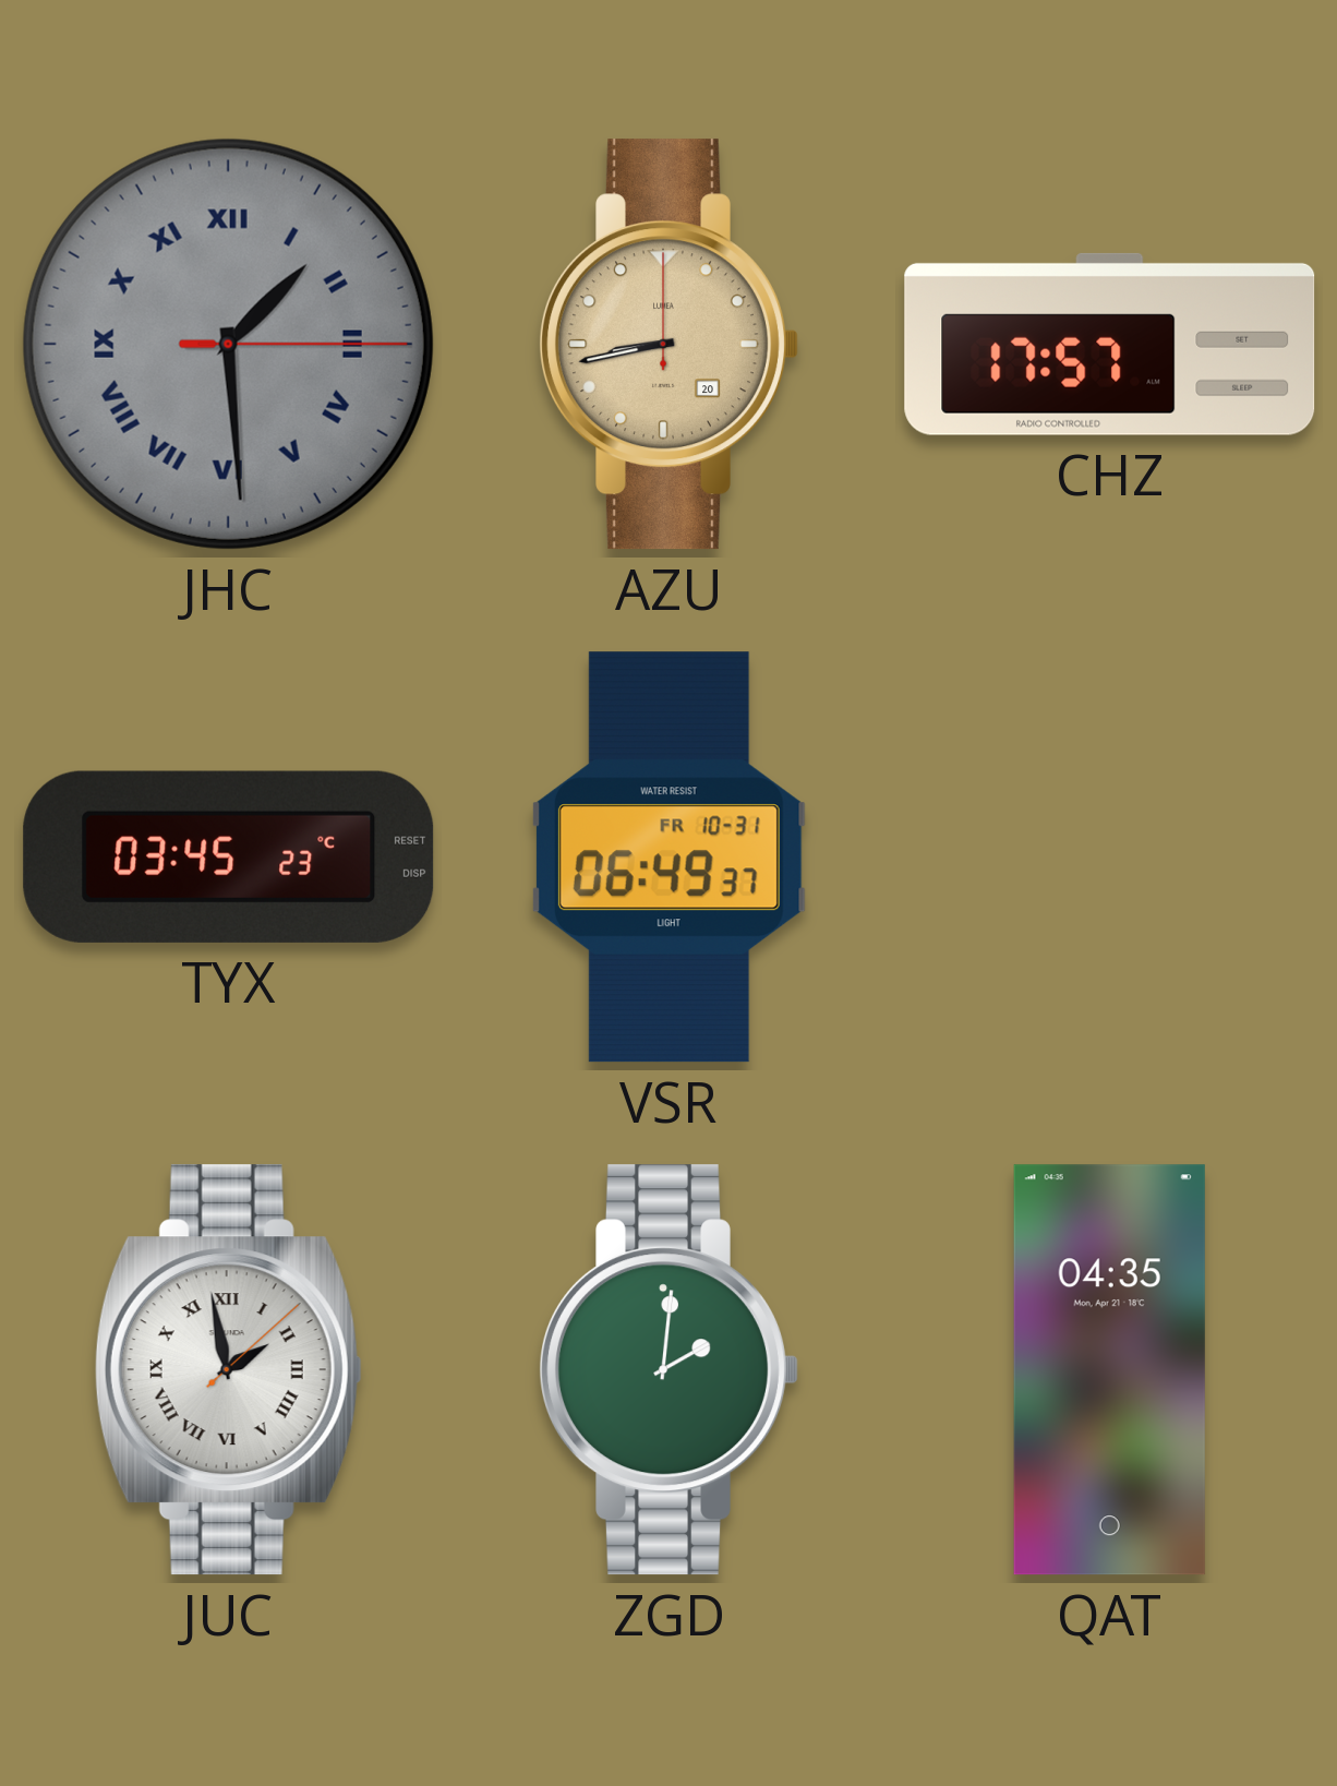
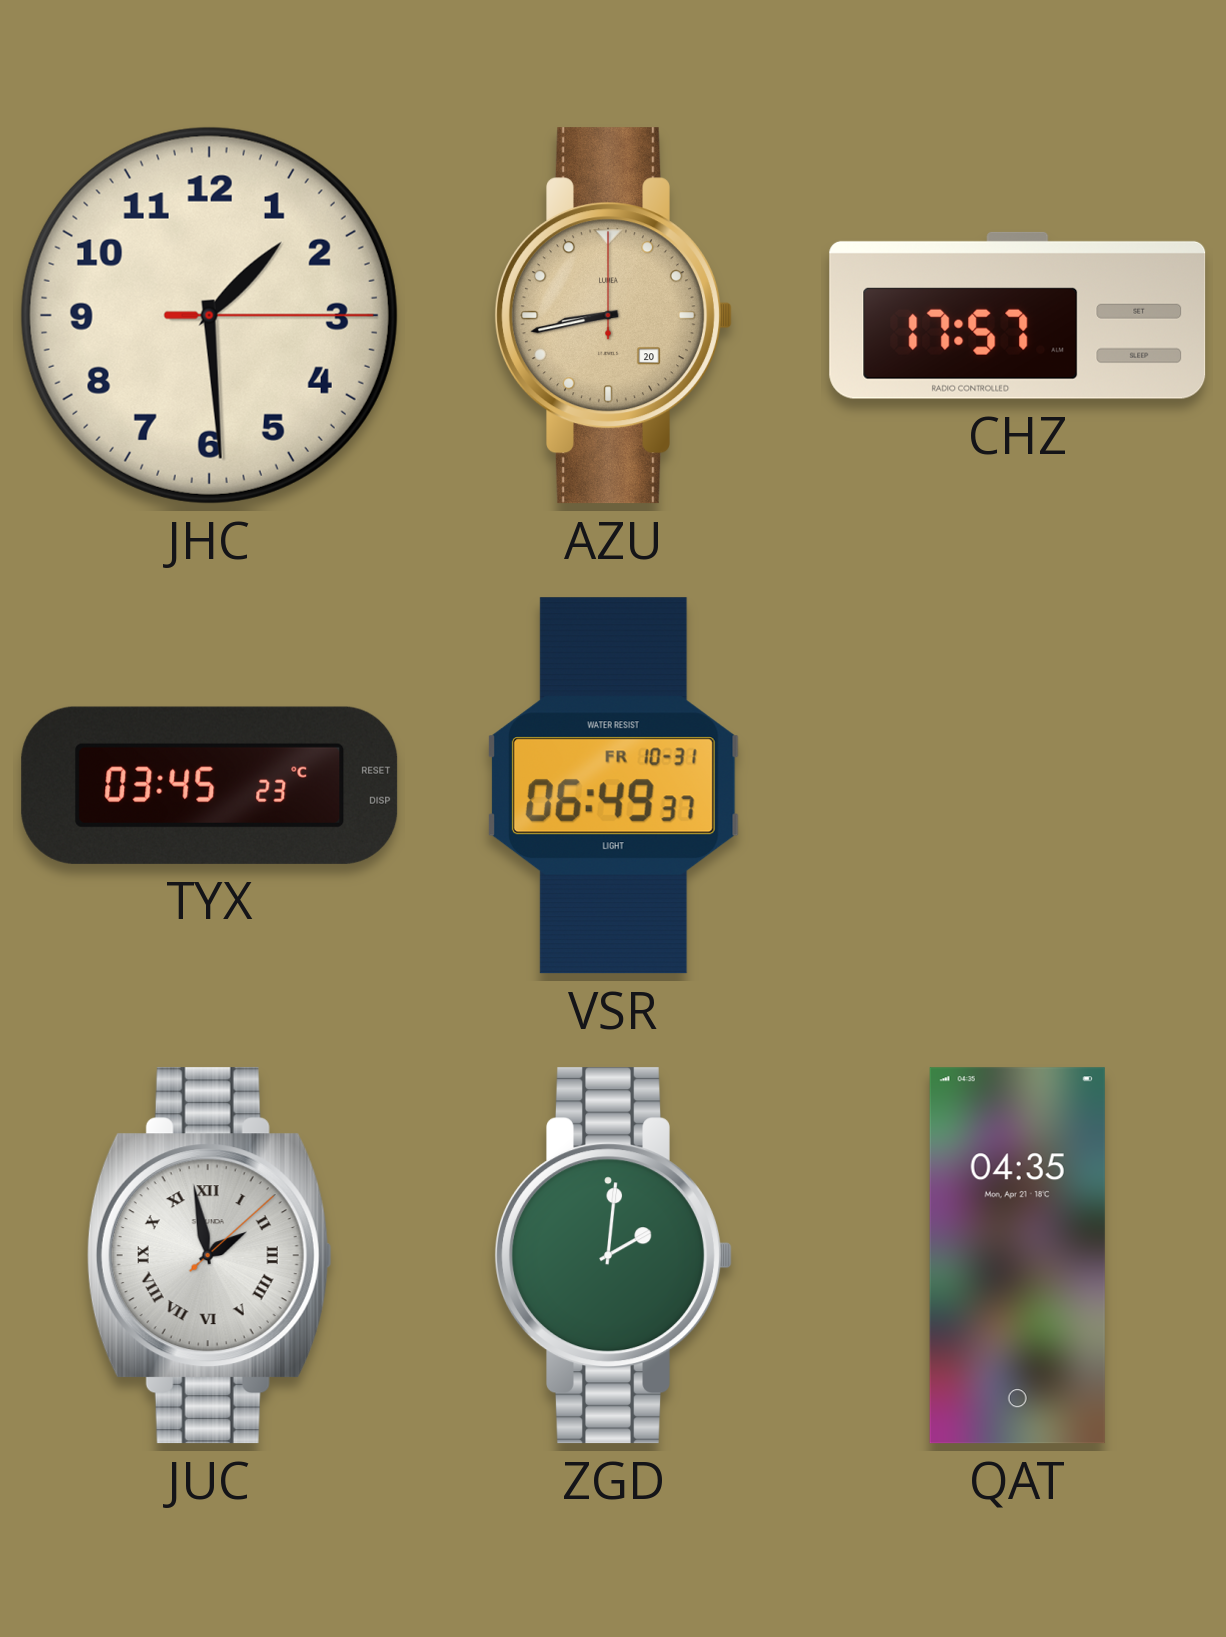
JHC dial: grey -> cream (209, 315)
JHC numerals: Roman -> Arabic (209, 315)
